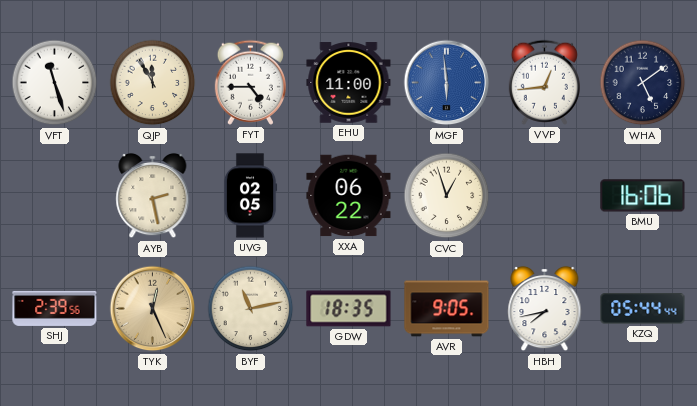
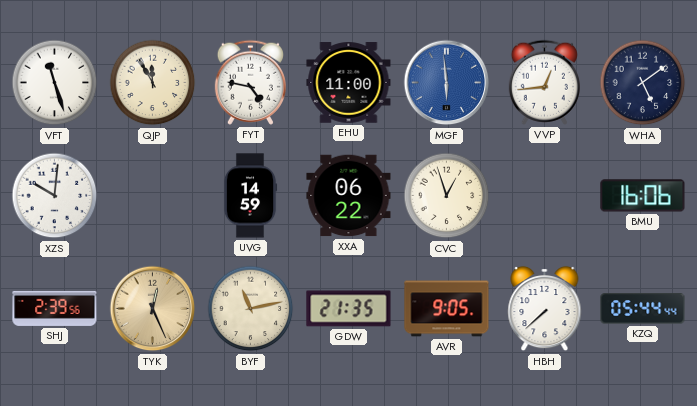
FYT: 4:45 -> 4:47 (250, 82)
XZS: none -> 10:01 (55, 196)
AYB: 2:28 -> none (153, 196)
UVG: 02:05 -> 14:59 (250, 196)
GDW: 18:35 -> 21:35 (349, 309)
HBH: 7:43 -> 7:38 (545, 309)
